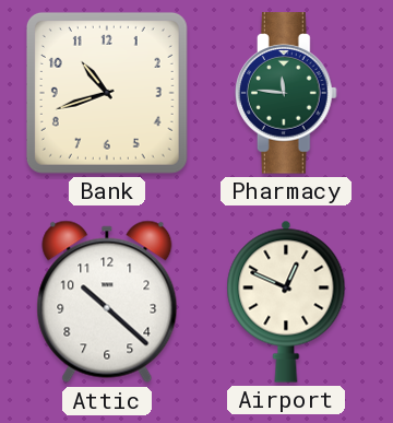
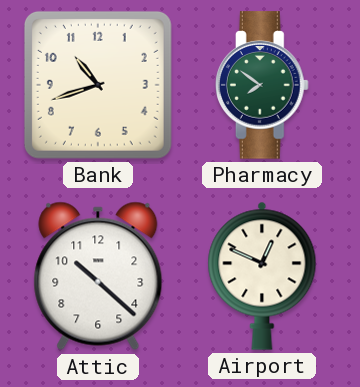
Pharmacy: 11:46 -> 7:51 (263, 85)
